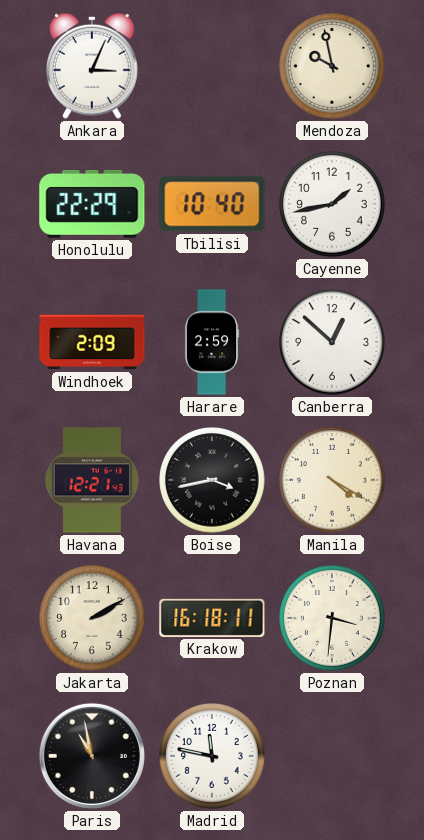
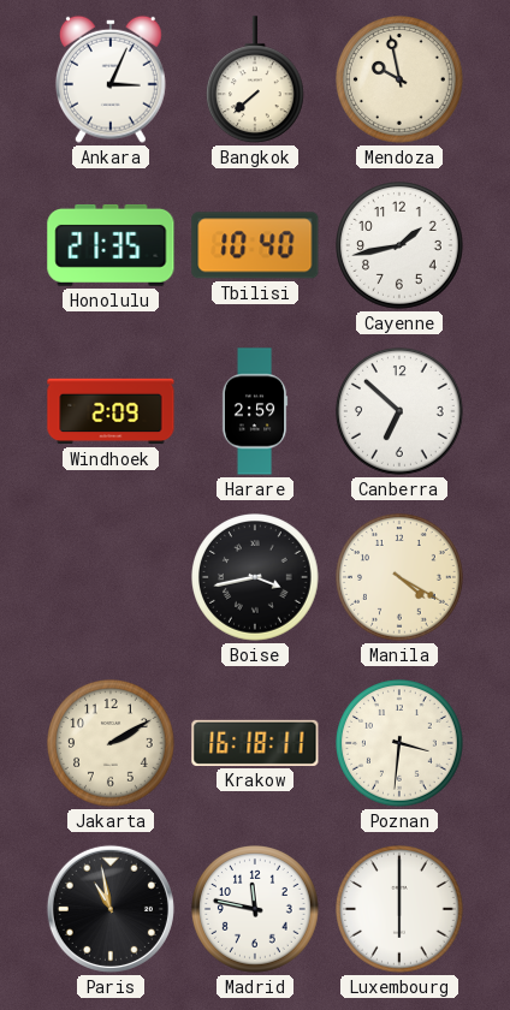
Bangkok: none -> 7:38 (255, 81)
Honolulu: 22:29 -> 21:35 (111, 245)
Canberra: 12:52 -> 6:52 (401, 412)
Havana: 12:21 -> none (92, 480)
Luxembourg: none -> 6:00 (401, 910)
